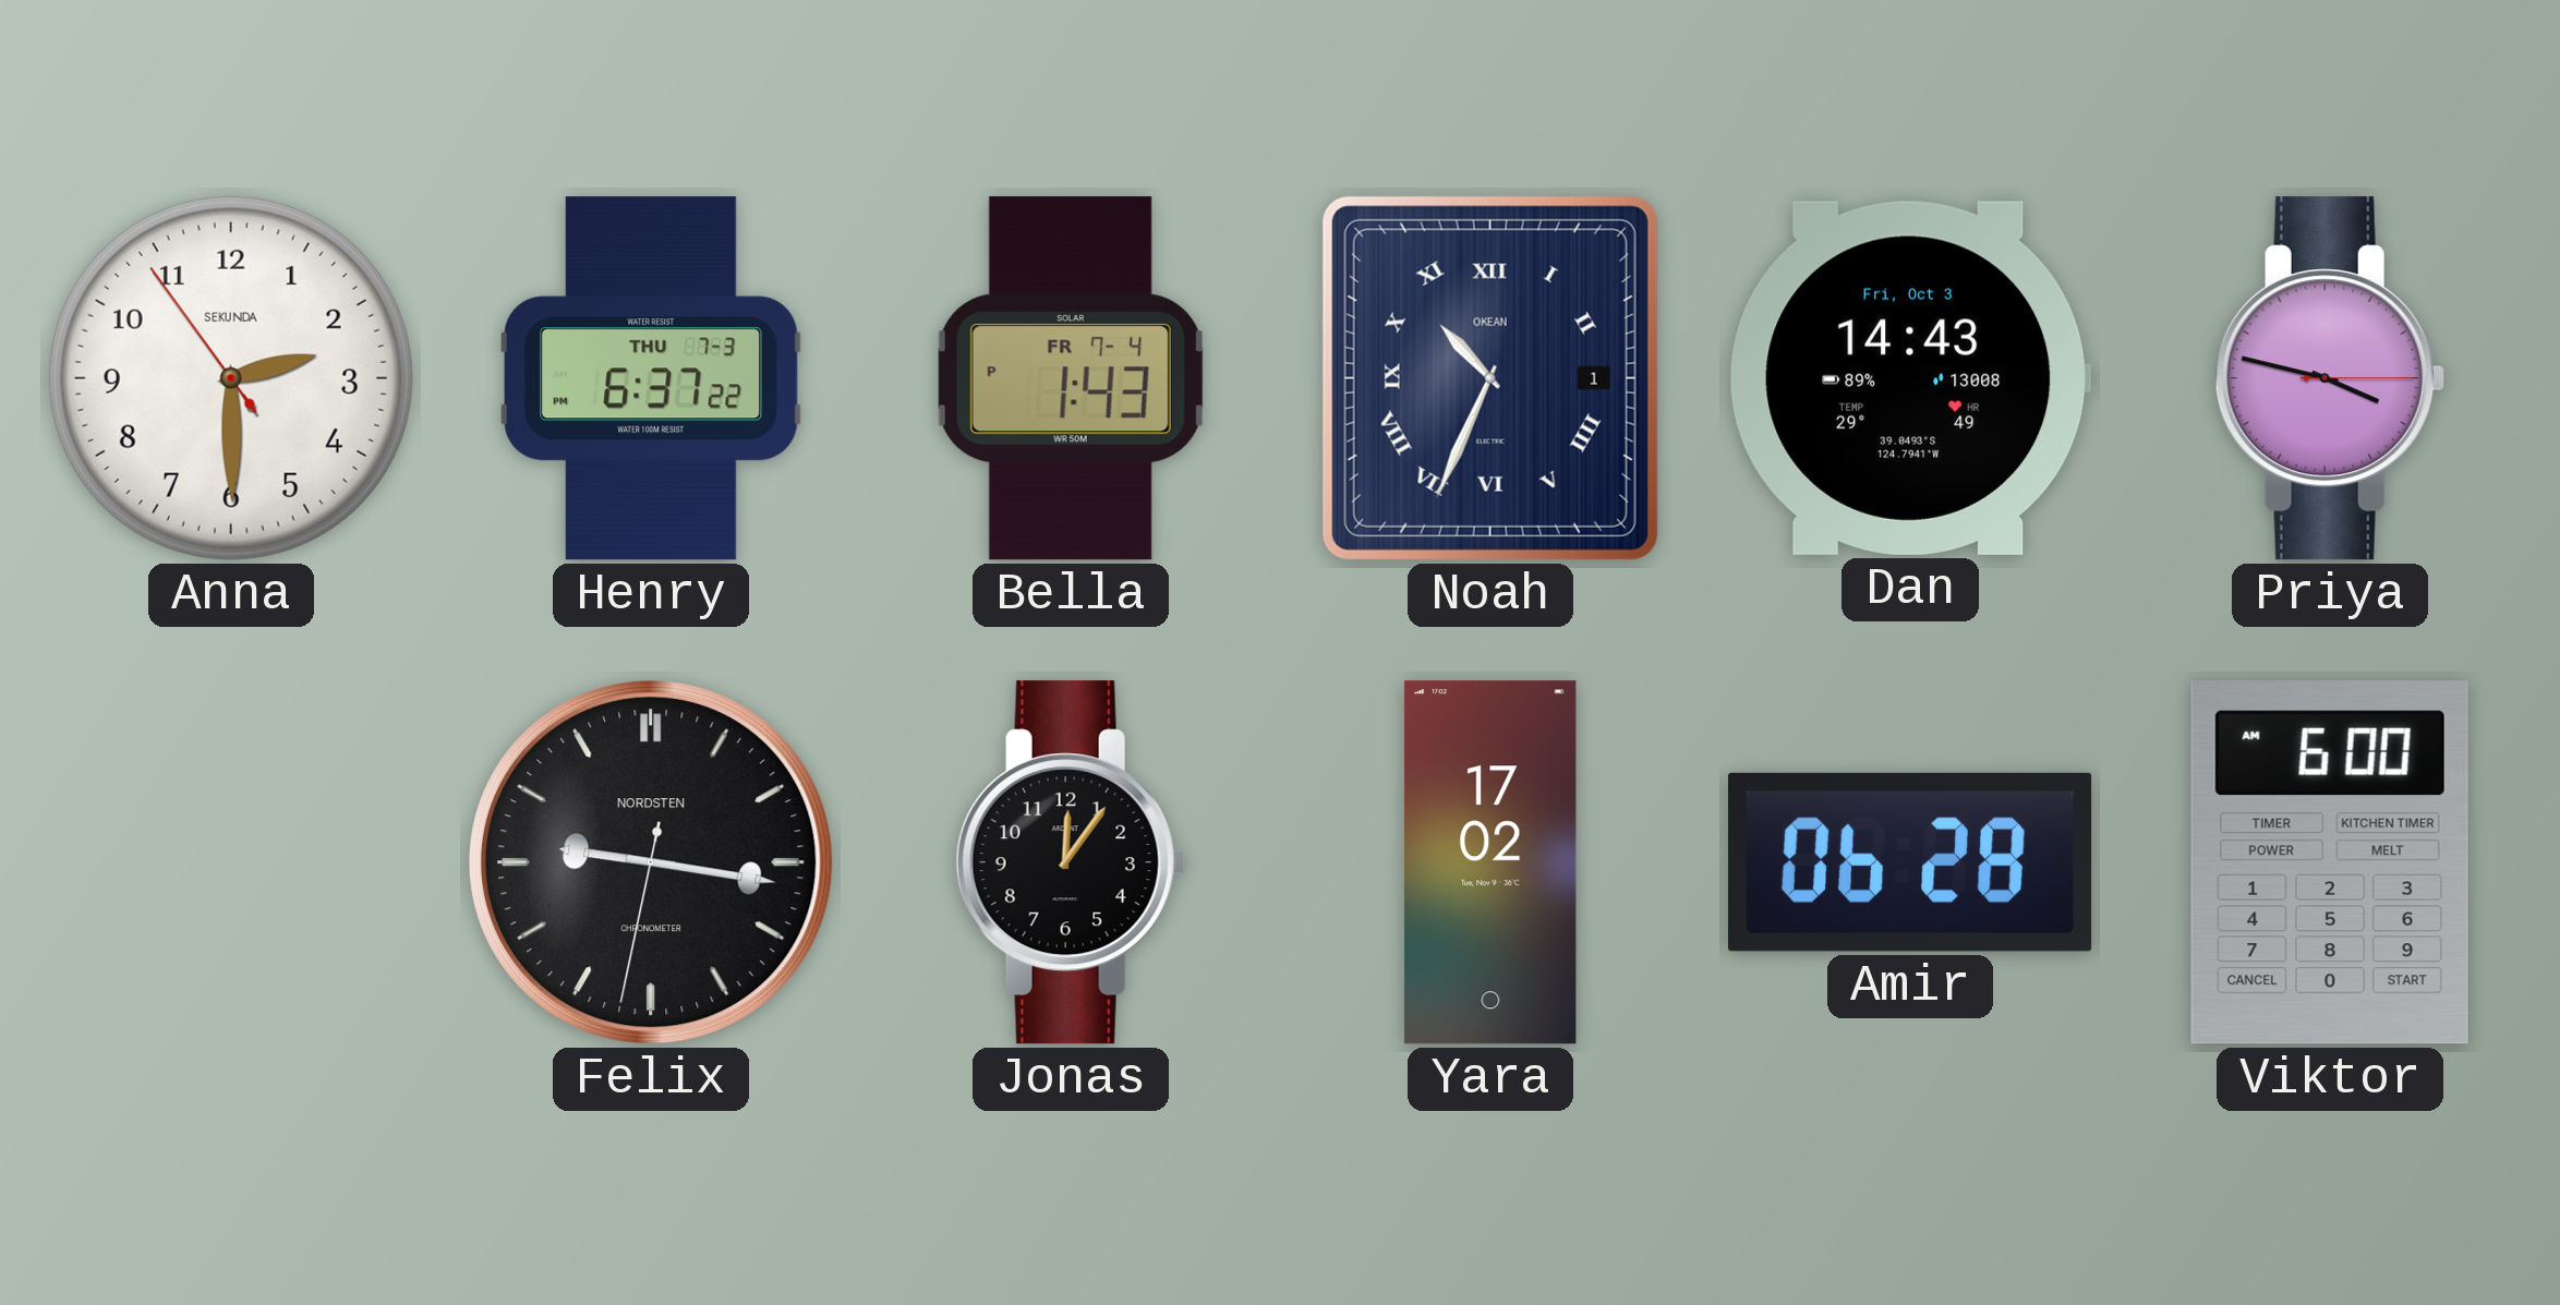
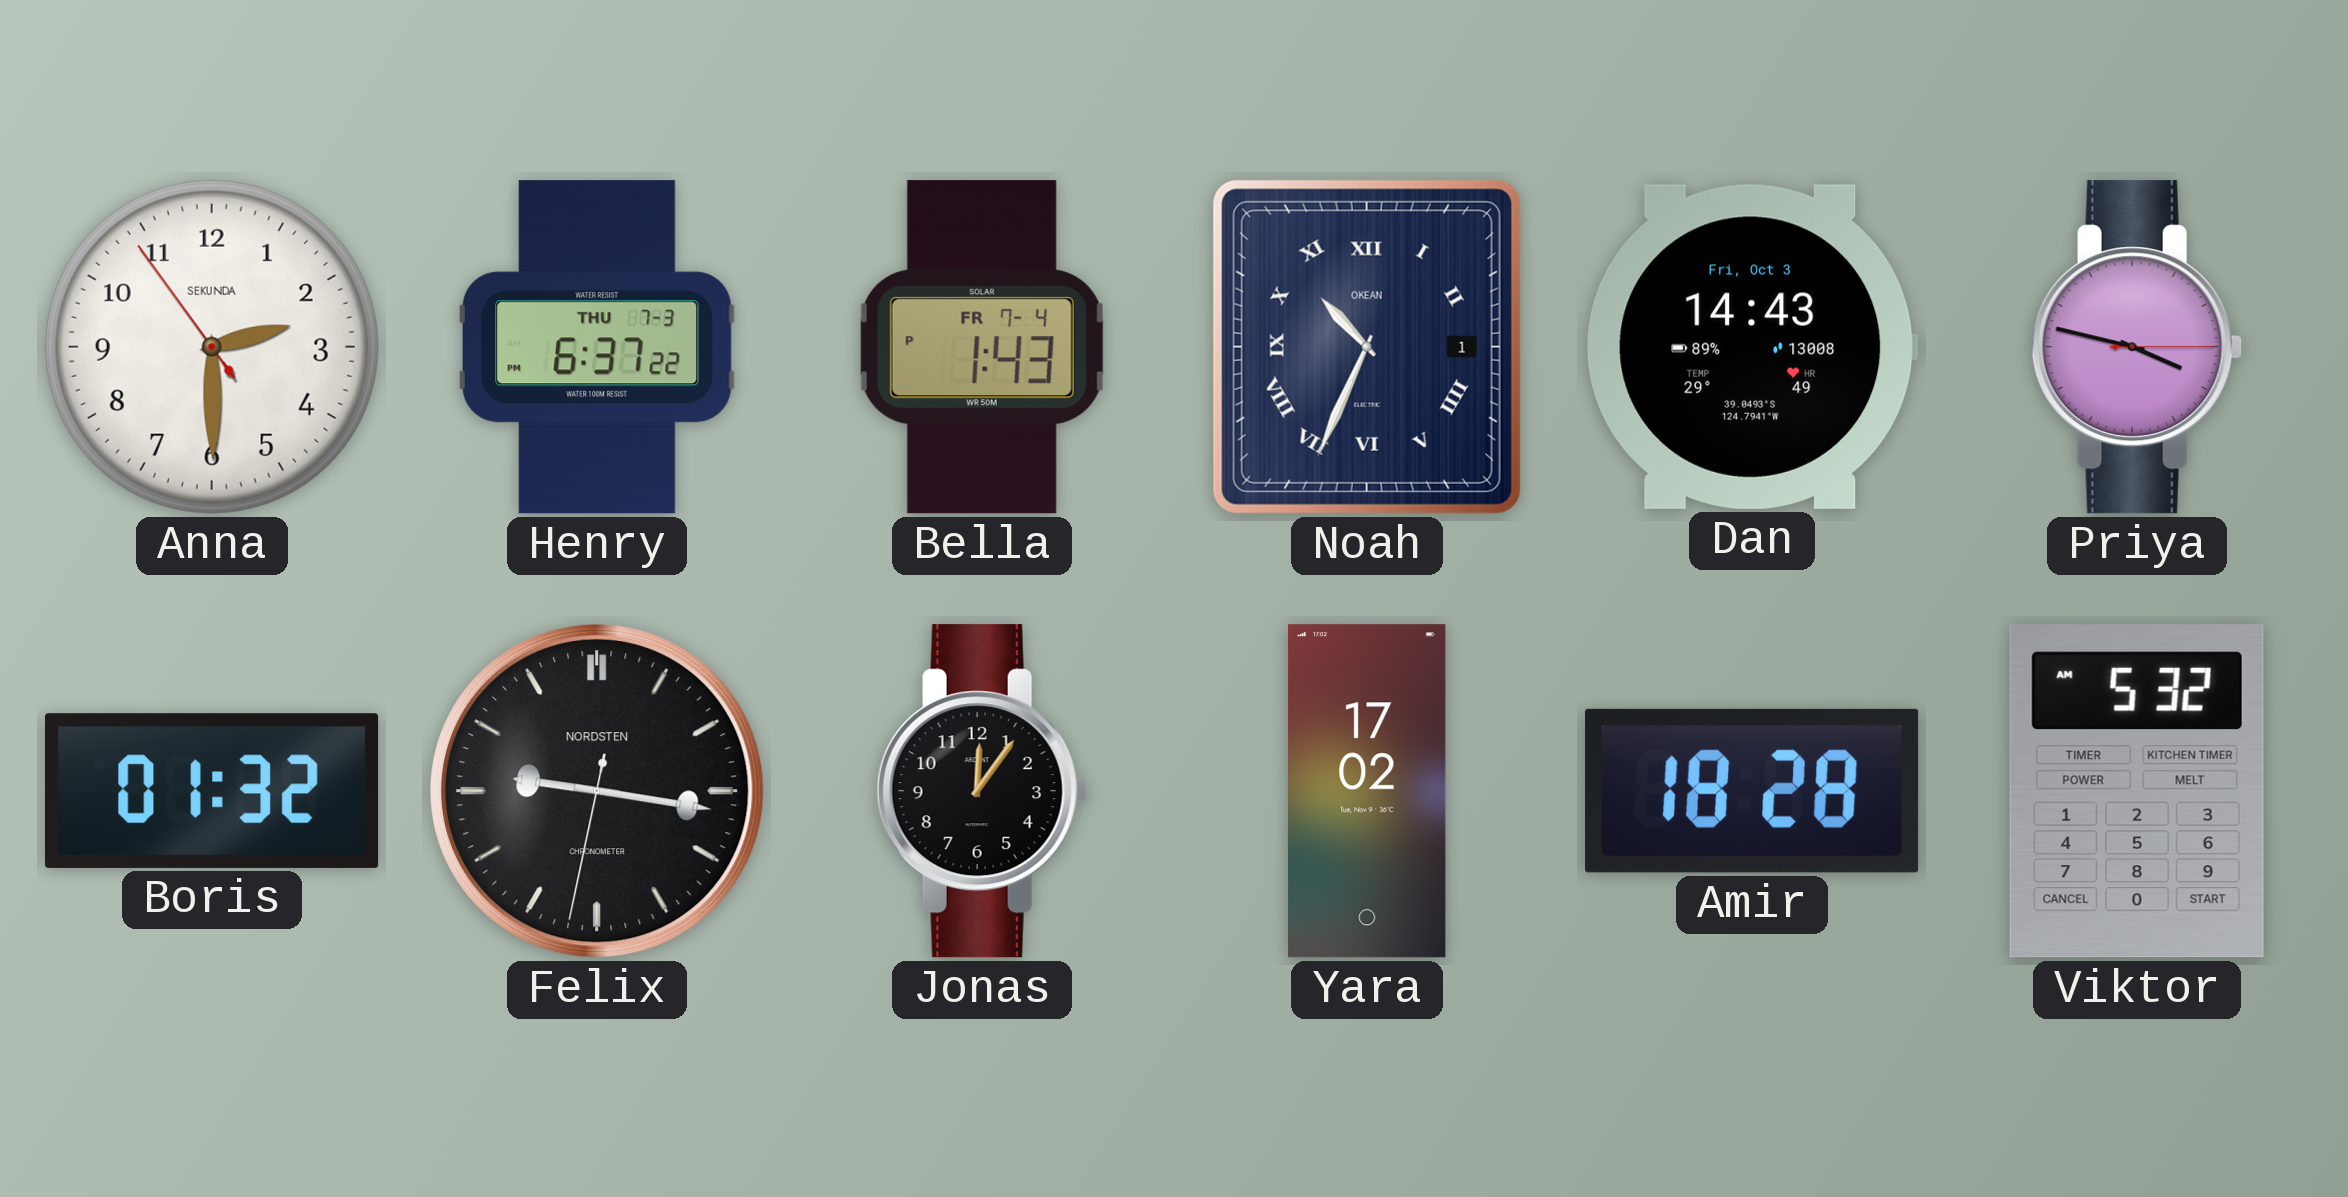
Boris: none -> 01:32 (213, 791)
Amir: 06:28 -> 18:28 (1752, 791)
Viktor: 6:00 -> 5:32 (2137, 791)
